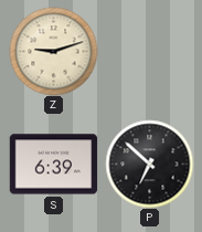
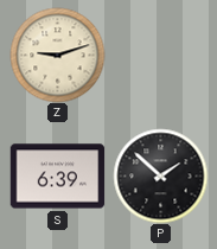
P: 6:52 -> 1:52 (160, 175)
